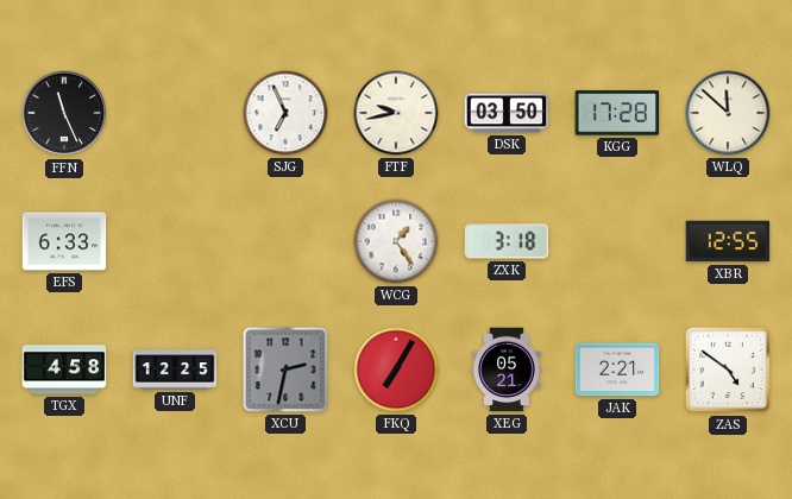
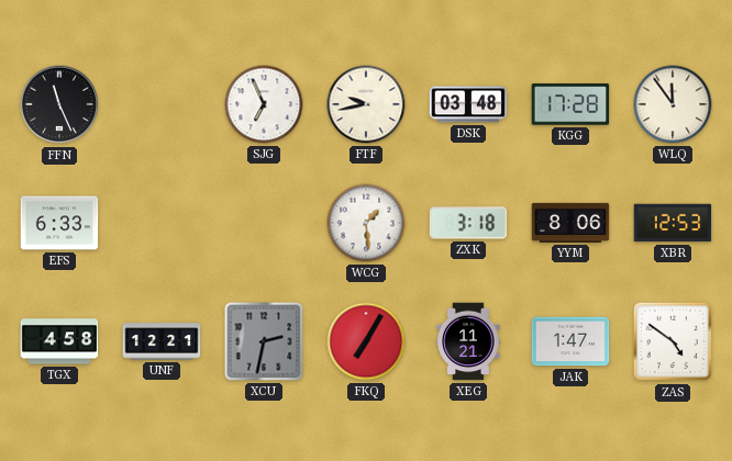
DSK: 03:50 -> 03:48 (468, 104)
WLQ: 11:52 -> 11:54 (673, 104)
WCG: 1:24 -> 1:29 (366, 223)
YYM: none -> 8:06 (570, 223)
XBR: 12:55 -> 12:53 (673, 223)
UNF: 12:25 -> 12:21 (162, 341)
XEG: 05:21 -> 11:21 (468, 341)
JAK: 2:21 -> 1:47 (570, 341)
